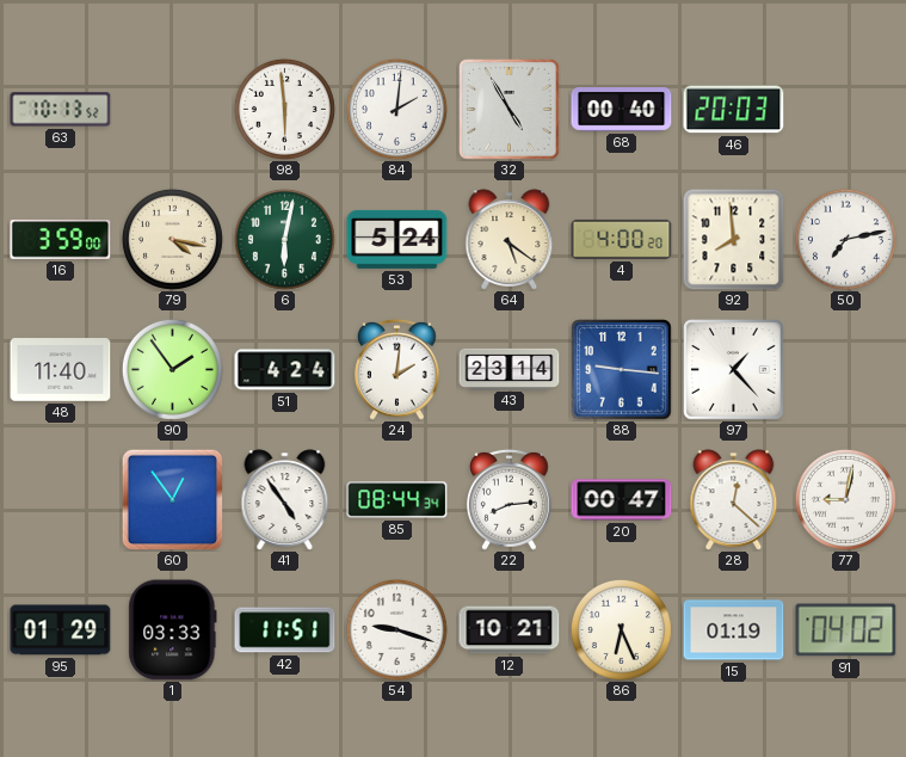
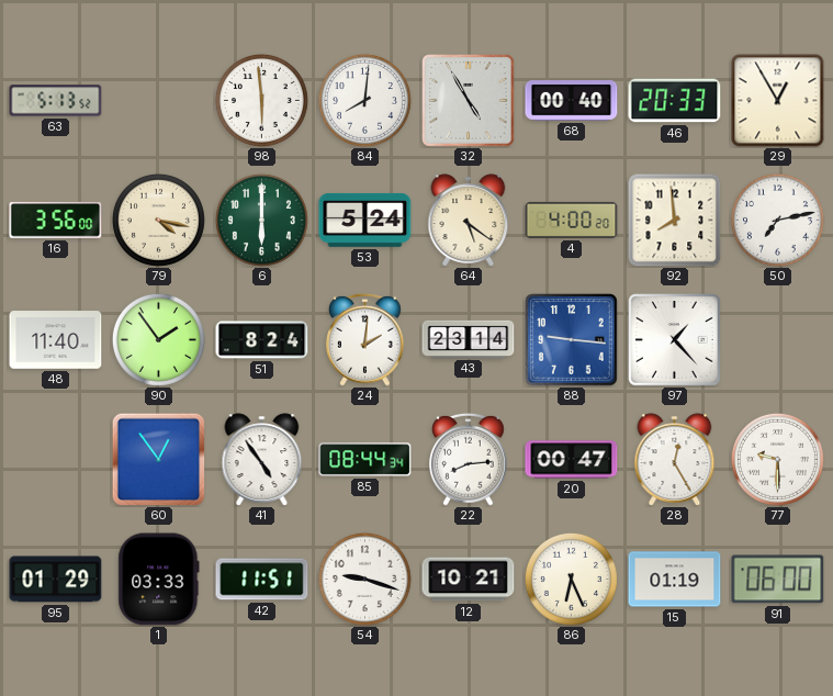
63: 10:13 -> 5:13 (56, 101)
84: 2:01 -> 8:01 (364, 100)
46: 20:03 -> 20:33 (675, 101)
29: none -> 12:55 (778, 101)
16: 3:59 -> 3:56 (56, 221)
6: 6:02 -> 6:00 (261, 220)
51: 4:24 -> 8:24 (262, 340)
28: 12:22 -> 12:25 (675, 460)
77: 9:02 -> 9:30 (777, 459)
91: 04:02 -> 06:00 (778, 580)
